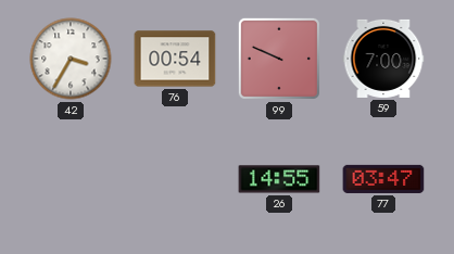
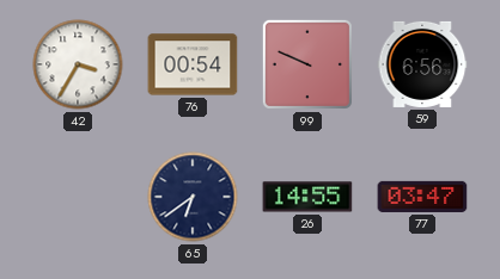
59: 7:00 -> 6:56 (422, 64)
65: none -> 6:39 (193, 197)
